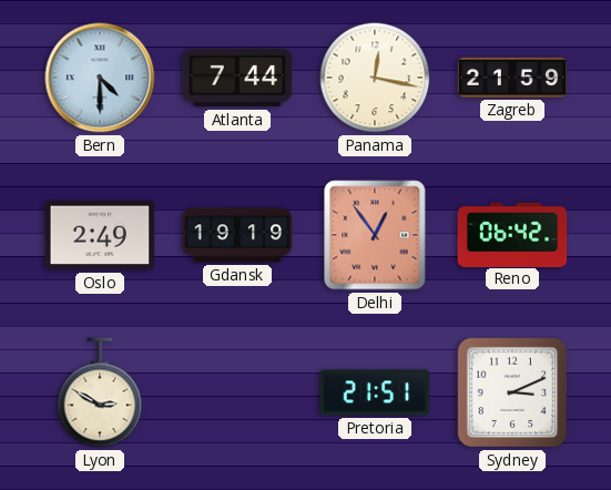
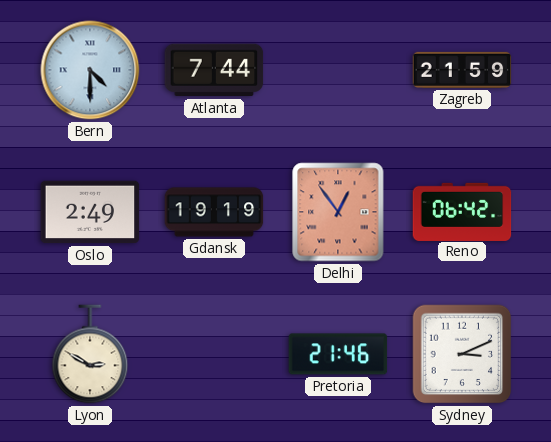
Panama: 12:17 -> none (375, 78)
Pretoria: 21:51 -> 21:46 (338, 354)
